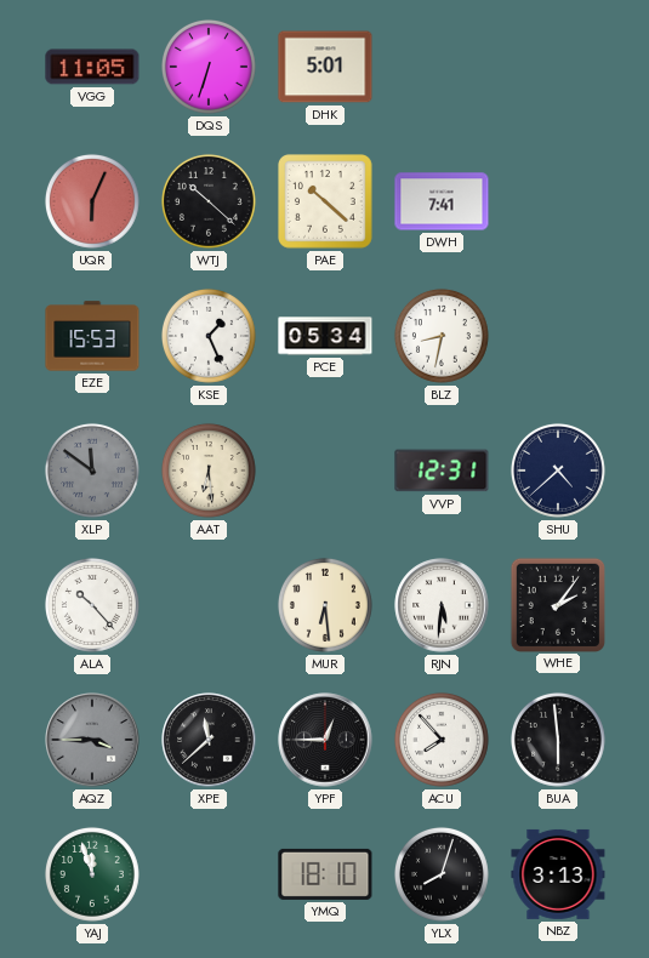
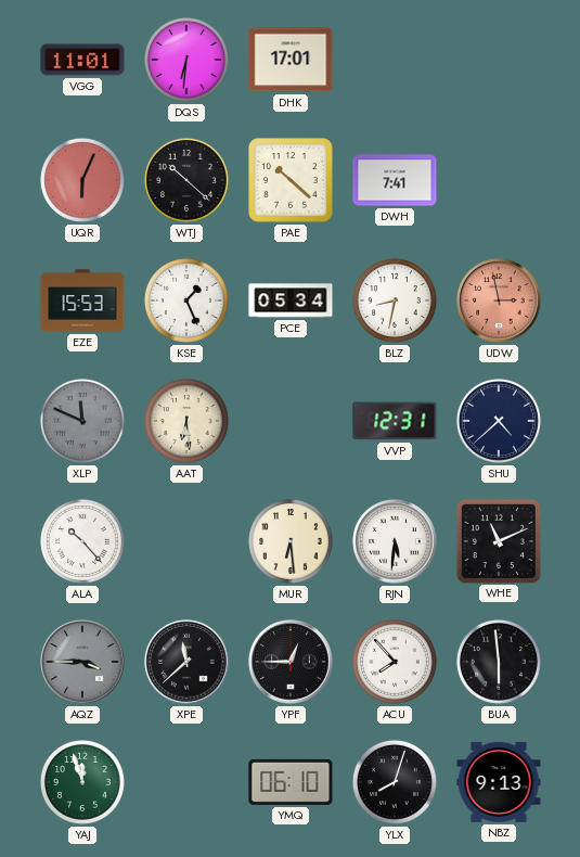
VGG: 11:05 -> 11:01 (82, 60)
DQS: 6:33 -> 6:31 (186, 60)
DHK: 5:01 -> 17:01 (291, 60)
UDW: none -> 2:58 (499, 300)
XLP: 11:51 -> 11:49 (82, 421)
WHE: 2:06 -> 11:11 (498, 540)
YMQ: 18:10 -> 06:10 (291, 782)
NBZ: 3:13 -> 9:13 (499, 782)
